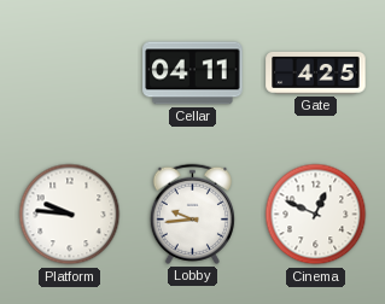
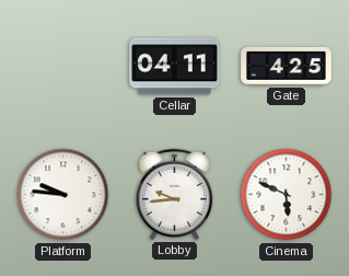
Cinema: 12:49 -> 5:49 (287, 195)
